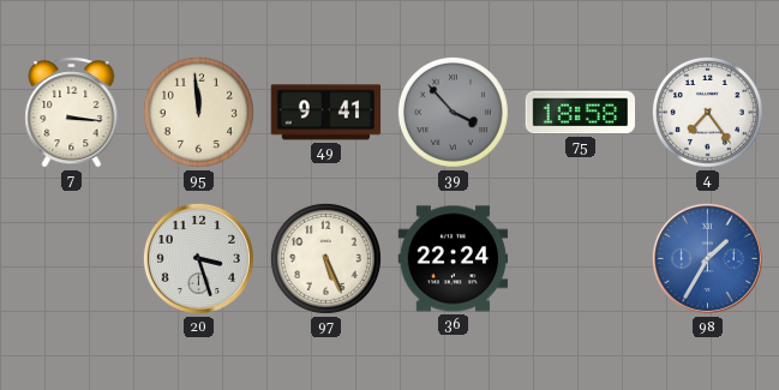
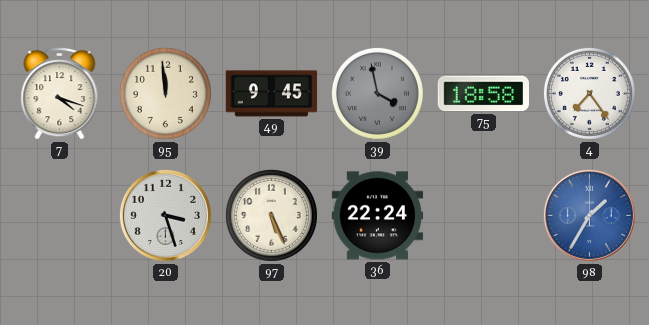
7: 3:16 -> 4:18 (60, 94)
49: 9:41 -> 9:45 (272, 94)
39: 3:53 -> 3:58 (377, 93)
